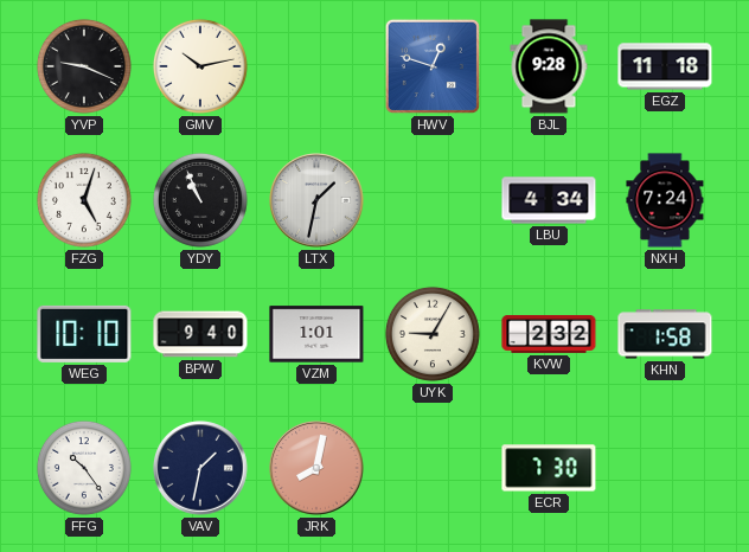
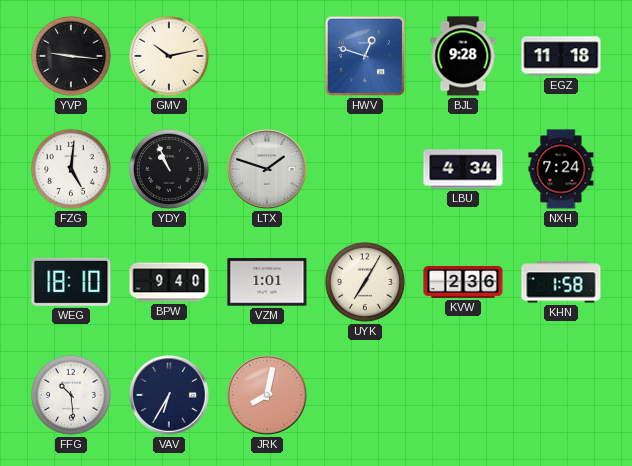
YVP: 9:19 -> 9:16 (71, 56)
FZG: 5:03 -> 5:01 (71, 169)
LTX: 1:32 -> 1:48 (267, 169)
WEG: 10:10 -> 18:10 (71, 282)
UYK: 9:05 -> 7:05 (365, 282)
KVW: 2:32 -> 2:36 (463, 282)
FFG: 10:24 -> 10:29 (71, 395)
VAV: 1:32 -> 6:35 (169, 395)
ECR: 7:30 -> none (549, 468)
